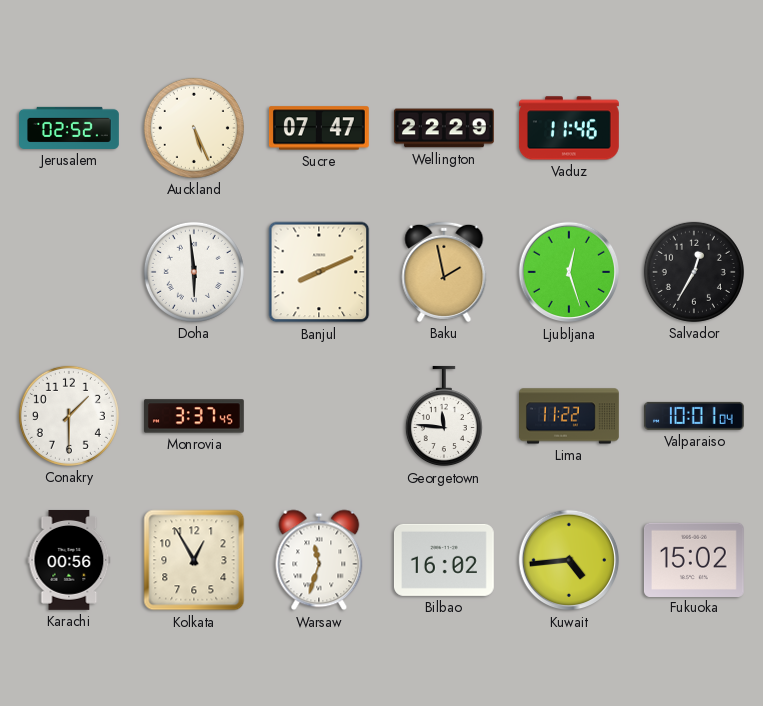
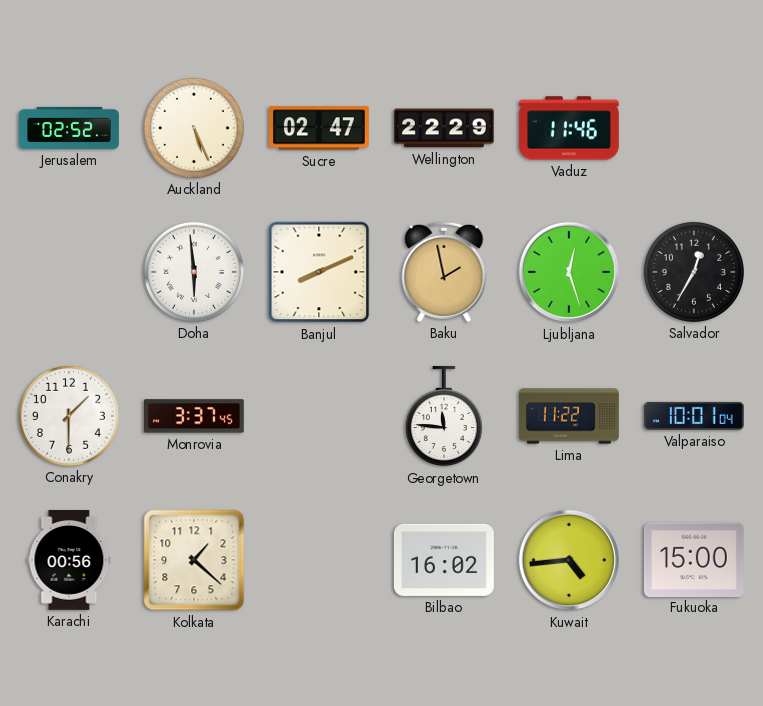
Sucre: 07:47 -> 02:47 (319, 128)
Kolkata: 12:55 -> 1:22 (194, 560)
Warsaw: 11:33 -> none (319, 560)
Fukuoka: 15:02 -> 15:00 (694, 559)
